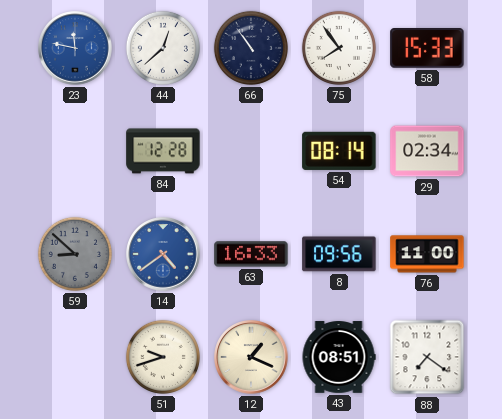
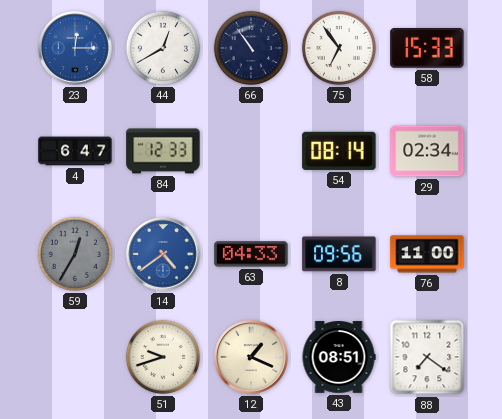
23: 11:47 -> 12:15 (75, 48)
44: 12:38 -> 12:40 (163, 48)
75: 7:54 -> 6:54 (339, 48)
4: none -> 6:47 (75, 151)
84: 12:28 -> 12:33 (163, 151)
59: 8:52 -> 12:35 (75, 254)
63: 16:33 -> 04:33 (251, 254)
